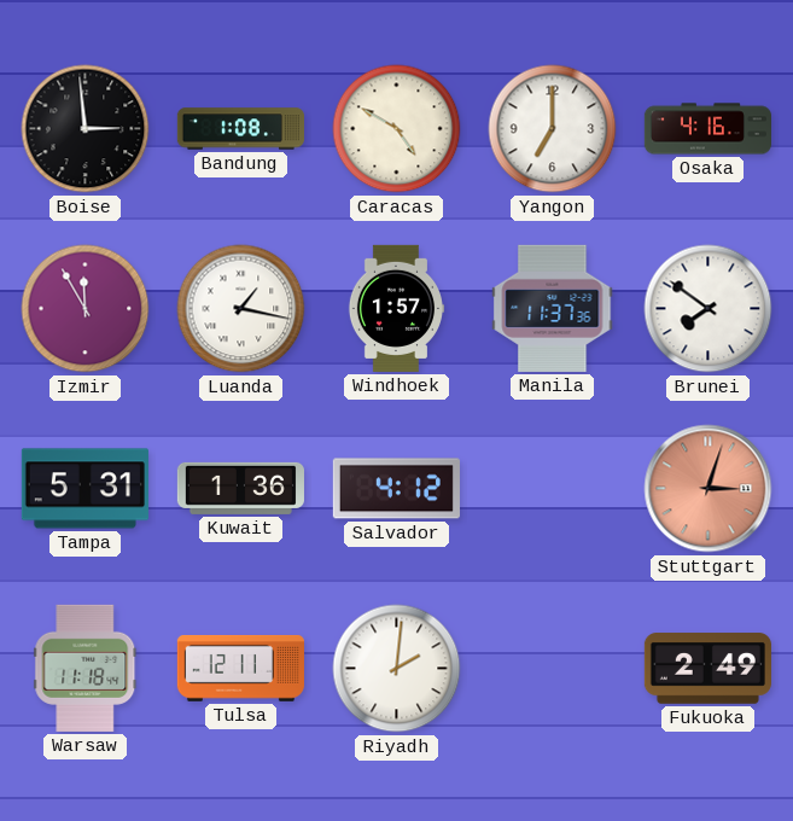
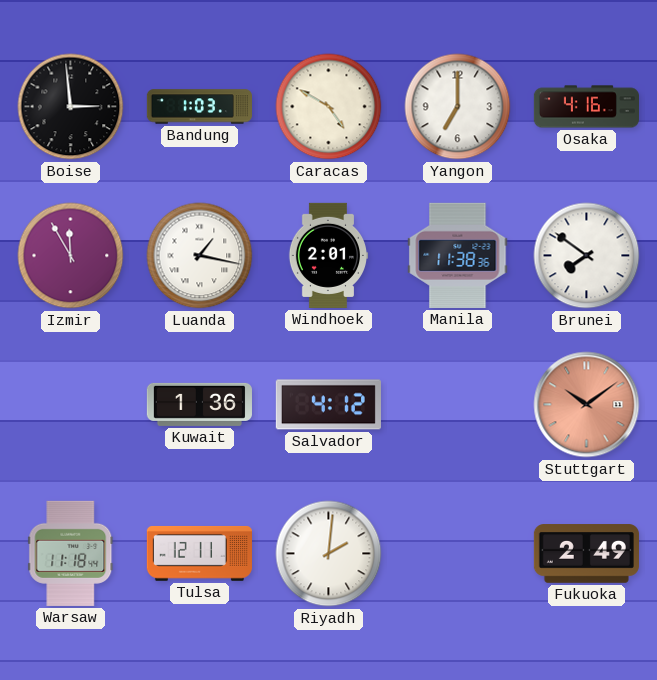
Bandung: 1:08 -> 1:03 (199, 107)
Windhoek: 1:57 -> 2:01 (328, 255)
Manila: 11:37 -> 11:38 (458, 255)
Tampa: 5:31 -> none (84, 489)
Stuttgart: 3:03 -> 10:09 (587, 405)
